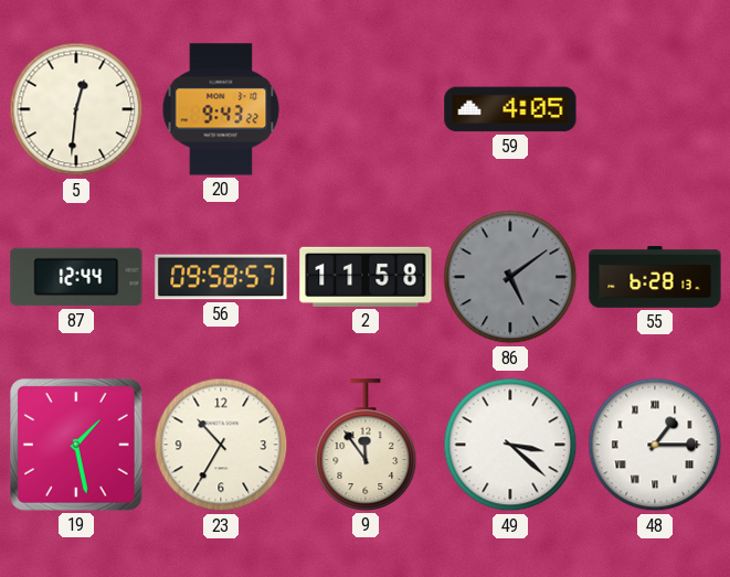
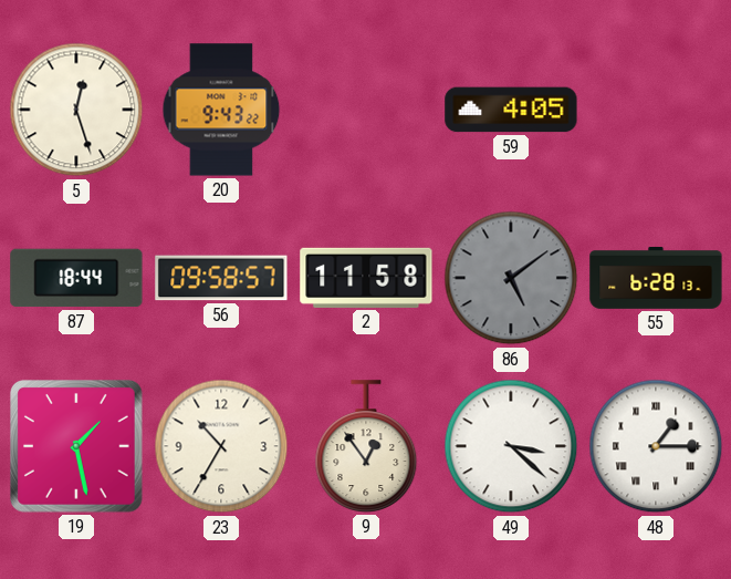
5: 12:31 -> 12:27 (76, 110)
87: 12:44 -> 18:44 (76, 278)
9: 11:54 -> 12:54 (366, 446)
